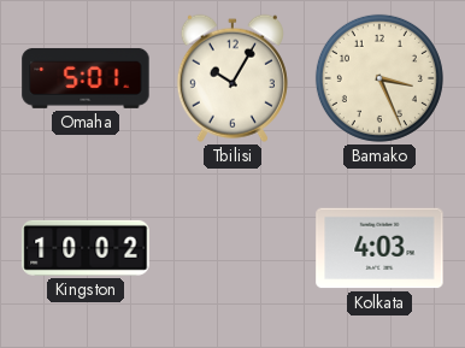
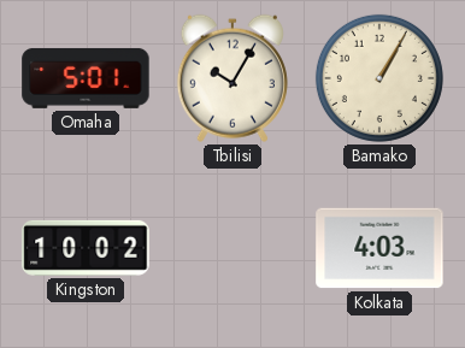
Bamako: 3:26 -> 1:05 (379, 78)
